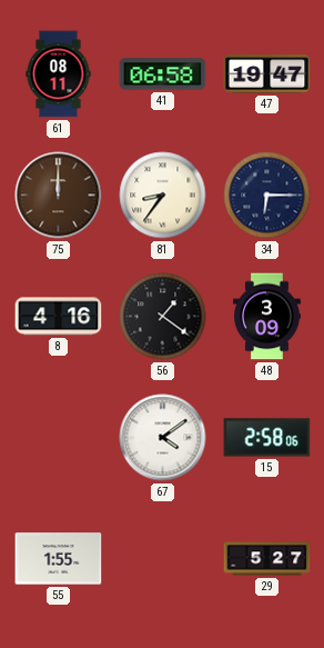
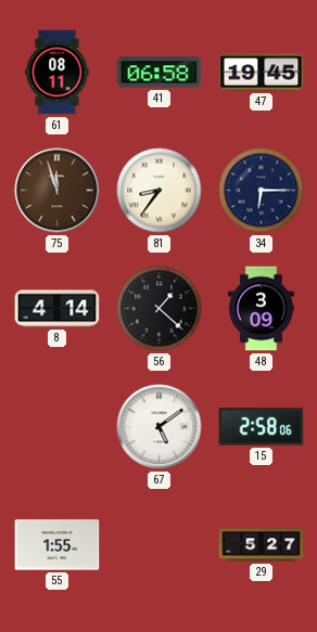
47: 19:47 -> 19:45 (262, 73)
75: 12:00 -> 11:57 (58, 191)
8: 4:16 -> 4:14 (58, 309)
56: 1:21 -> 1:22 (160, 309)
67: 4:09 -> 5:09 (160, 427)
